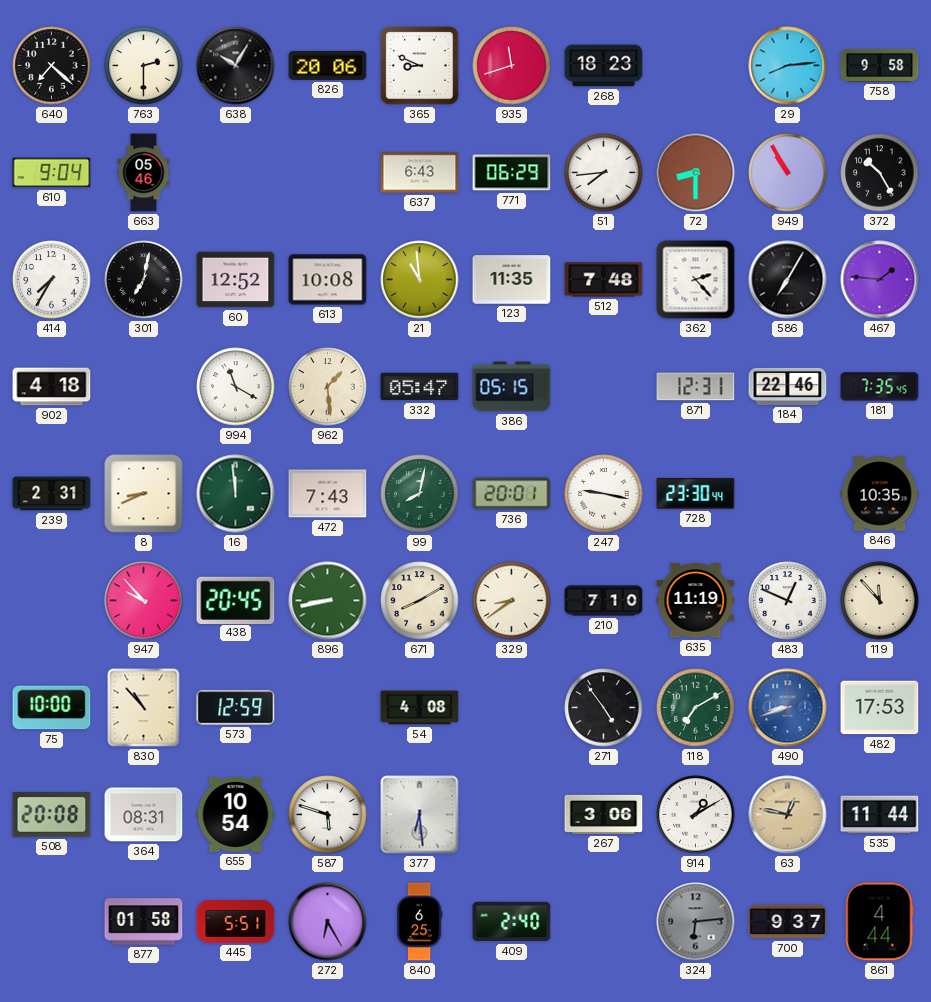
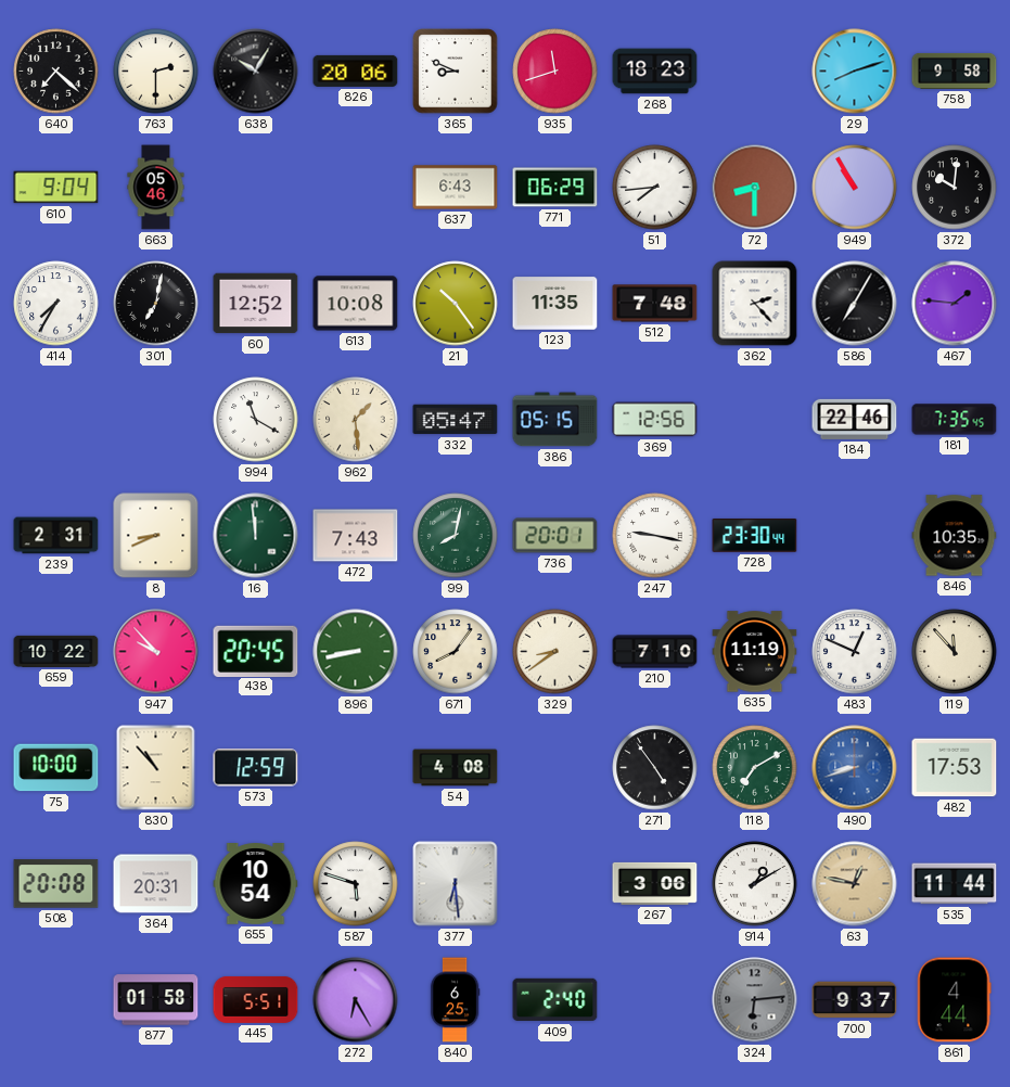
29: 8:14 -> 8:12 (855, 72)
372: 10:25 -> 10:01 (955, 188)
21: 10:59 -> 10:24 (456, 304)
902: 4:18 -> none (52, 387)
369: none -> 12:56 (655, 420)
871: 12:31 -> none (696, 387)
659: none -> 10:22 (56, 651)
671: 8:10 -> 8:06 (456, 652)
364: 08:31 -> 20:31 (156, 884)
